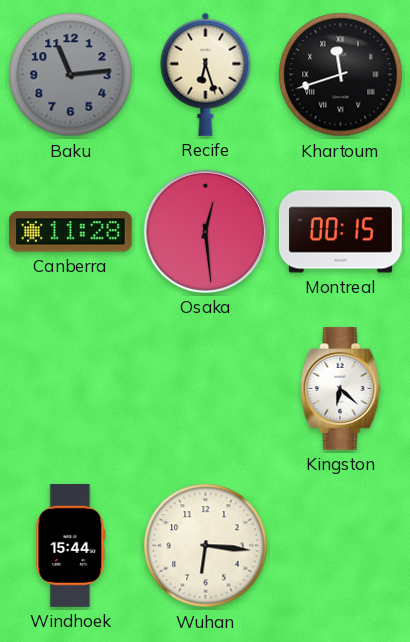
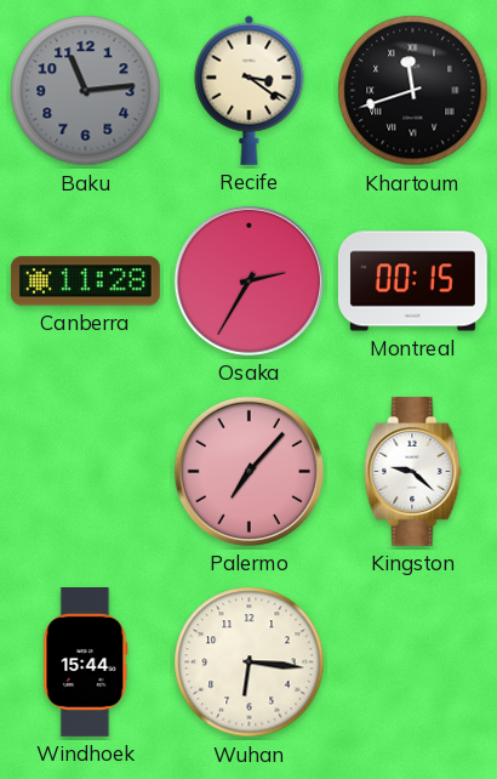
Recife: 6:27 -> 3:21 (250, 90)
Osaka: 12:29 -> 2:35 (248, 280)
Palermo: none -> 7:07 (248, 471)
Kingston: 6:22 -> 9:22 (413, 471)
